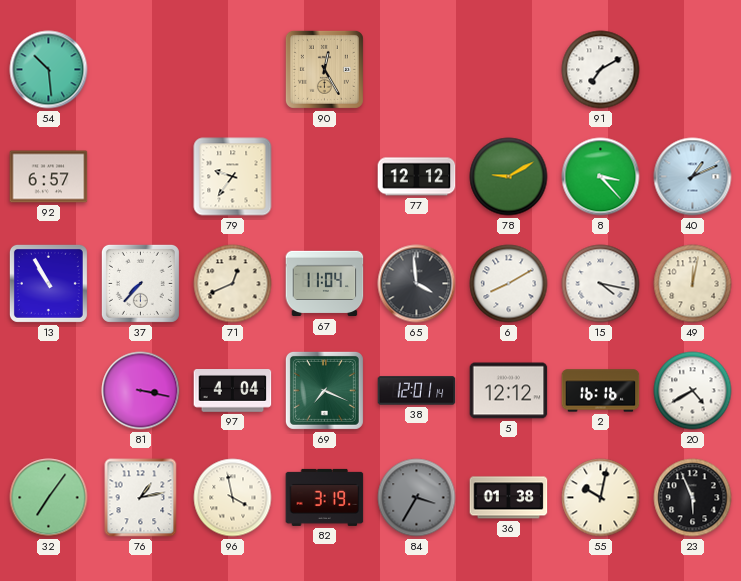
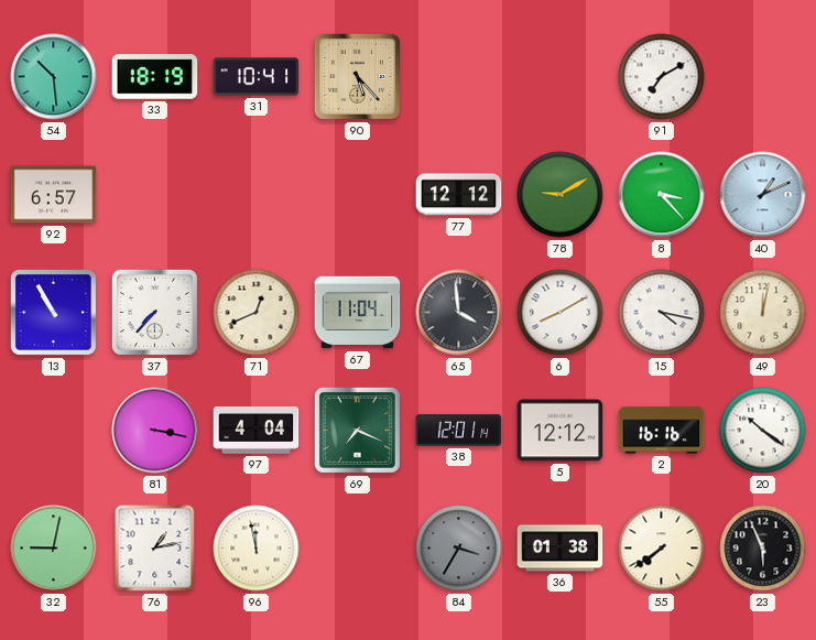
33: none -> 18:19 (155, 77)
31: none -> 10:41 (257, 77)
90: 12:25 -> 5:23 (357, 76)
79: 9:36 -> none (233, 177)
20: 4:40 -> 10:21 (763, 431)
32: 7:06 -> 9:02 (54, 549)
96: 3:58 -> 11:58 (257, 549)
82: 3:19 -> none (325, 497)
55: 10:02 -> 7:39 (662, 549)
